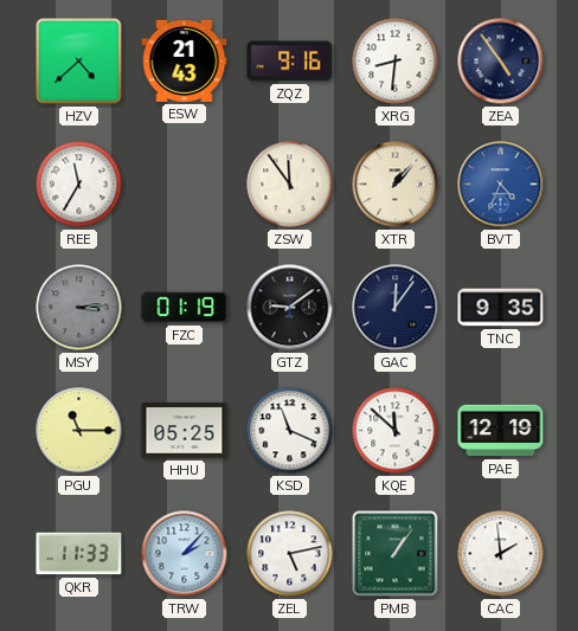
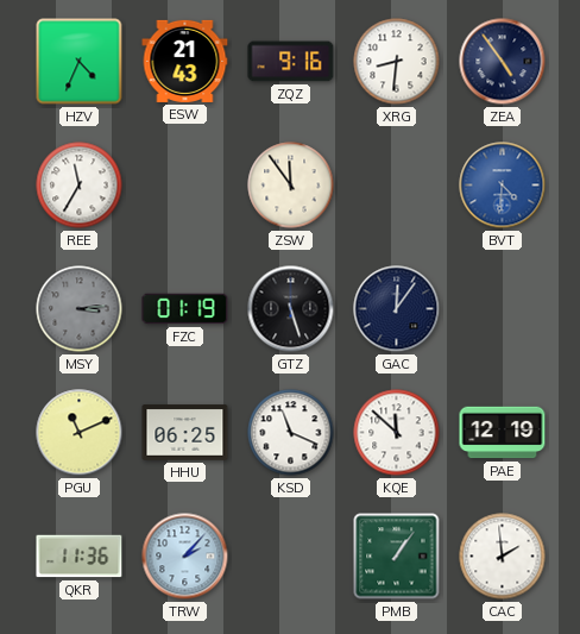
HZV: 4:38 -> 4:34 (80, 62)
XTR: 1:07 -> none (396, 185)
BVT: 4:34 -> 4:31 (503, 186)
GTZ: 9:09 -> 5:27 (291, 309)
TNC: 9:35 -> none (501, 308)
PGU: 11:15 -> 11:11 (80, 433)
HHU: 05:25 -> 06:25 (185, 433)
QKR: 11:33 -> 11:36 (80, 557)
ZEL: 5:13 -> none (290, 554)
